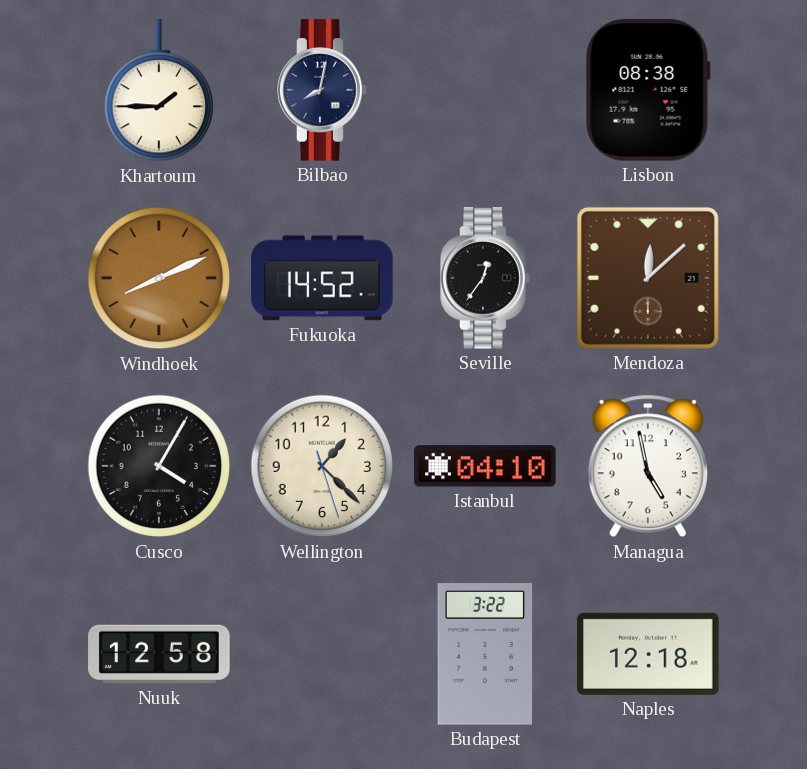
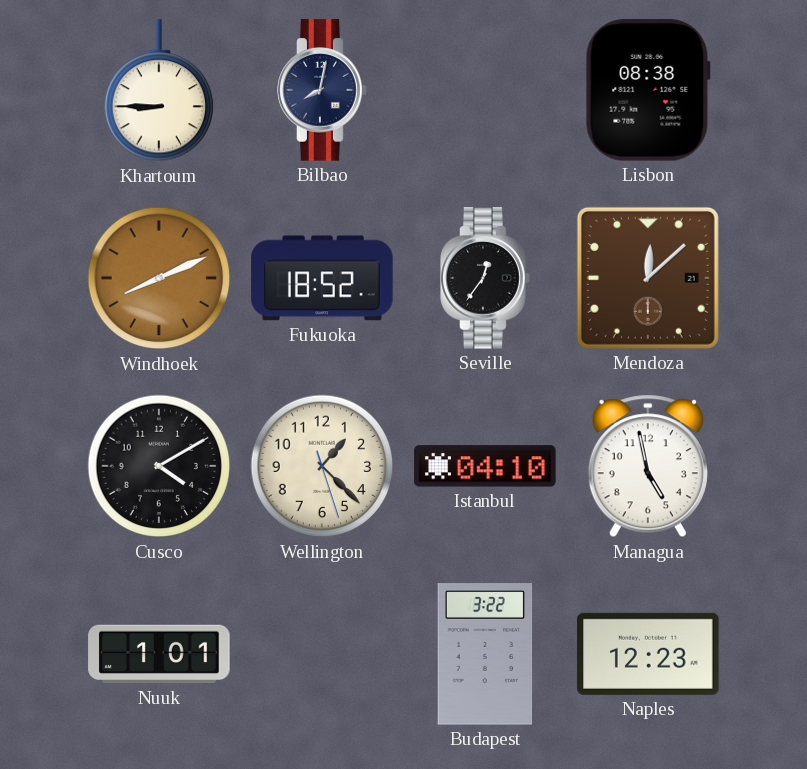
Khartoum: 1:45 -> 8:45 (158, 91)
Fukuoka: 14:52 -> 18:52 (322, 278)
Cusco: 4:05 -> 4:10 (159, 466)
Nuuk: 12:58 -> 1:01 (159, 654)
Naples: 12:18 -> 12:23 (648, 654)
